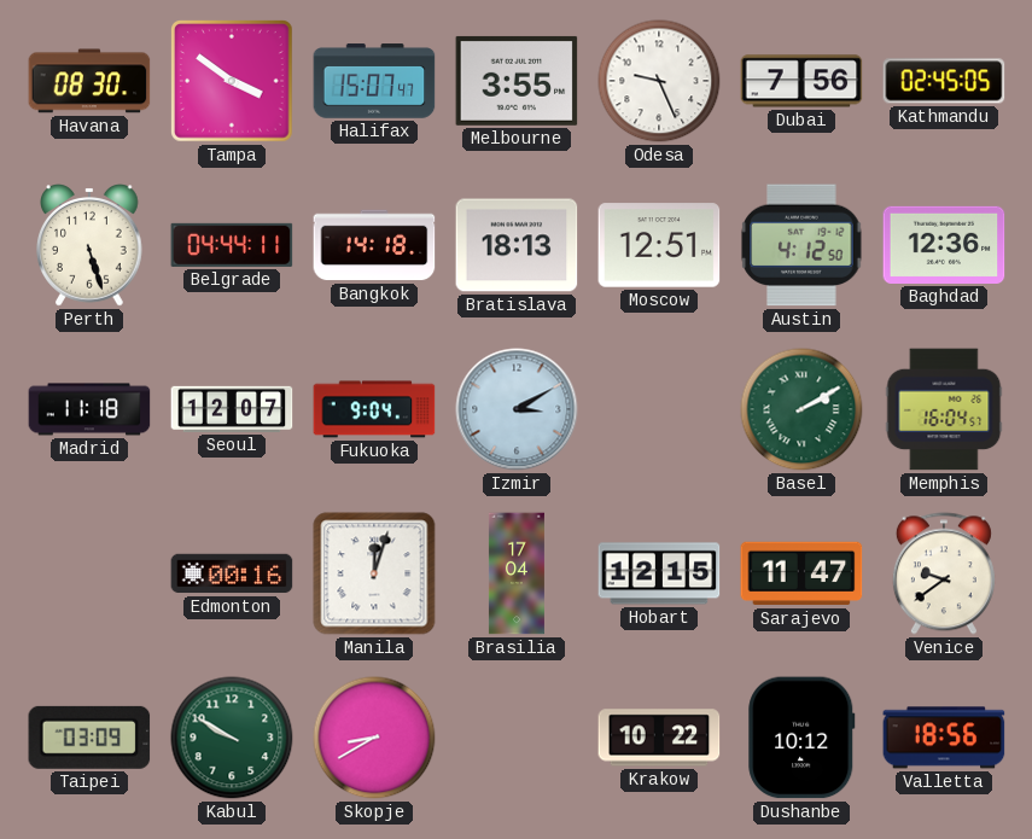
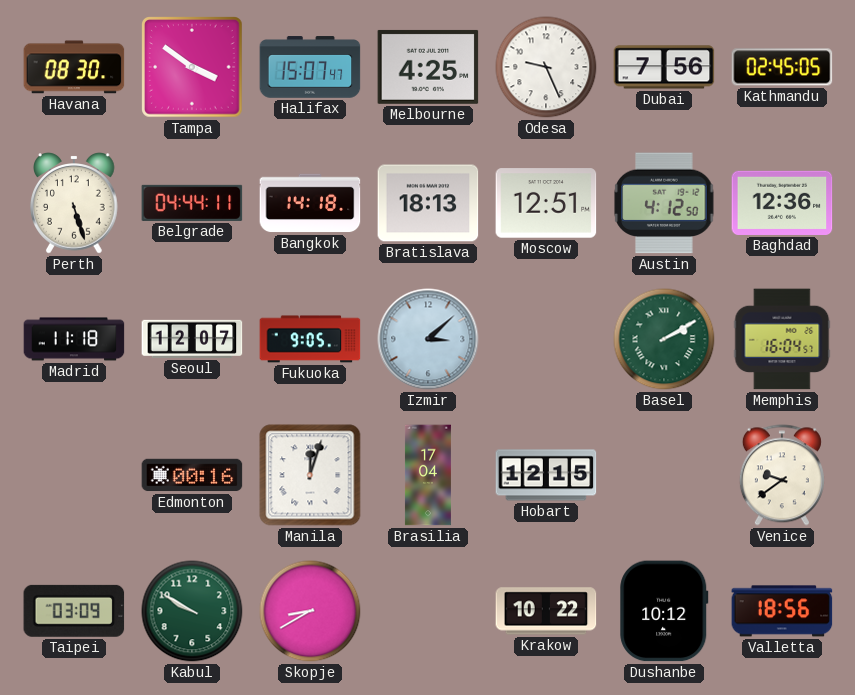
Melbourne: 3:55 -> 4:25 (428, 67)
Fukuoka: 9:04 -> 9:05 (310, 339)
Izmir: 3:10 -> 3:08 (428, 339)
Sarajevo: 11:47 -> none (801, 573)
